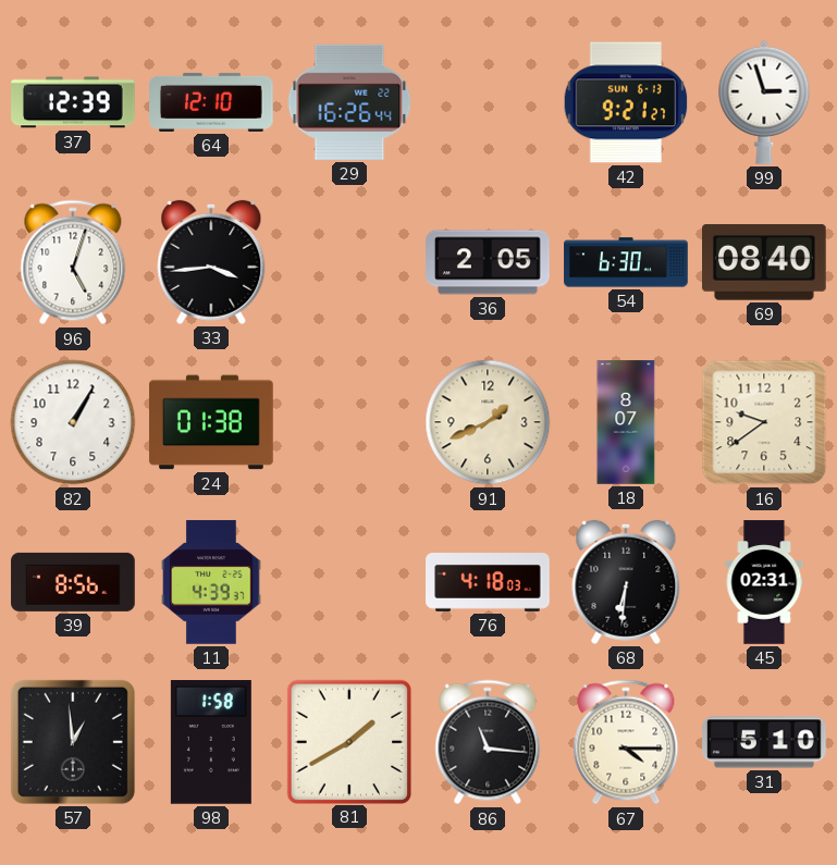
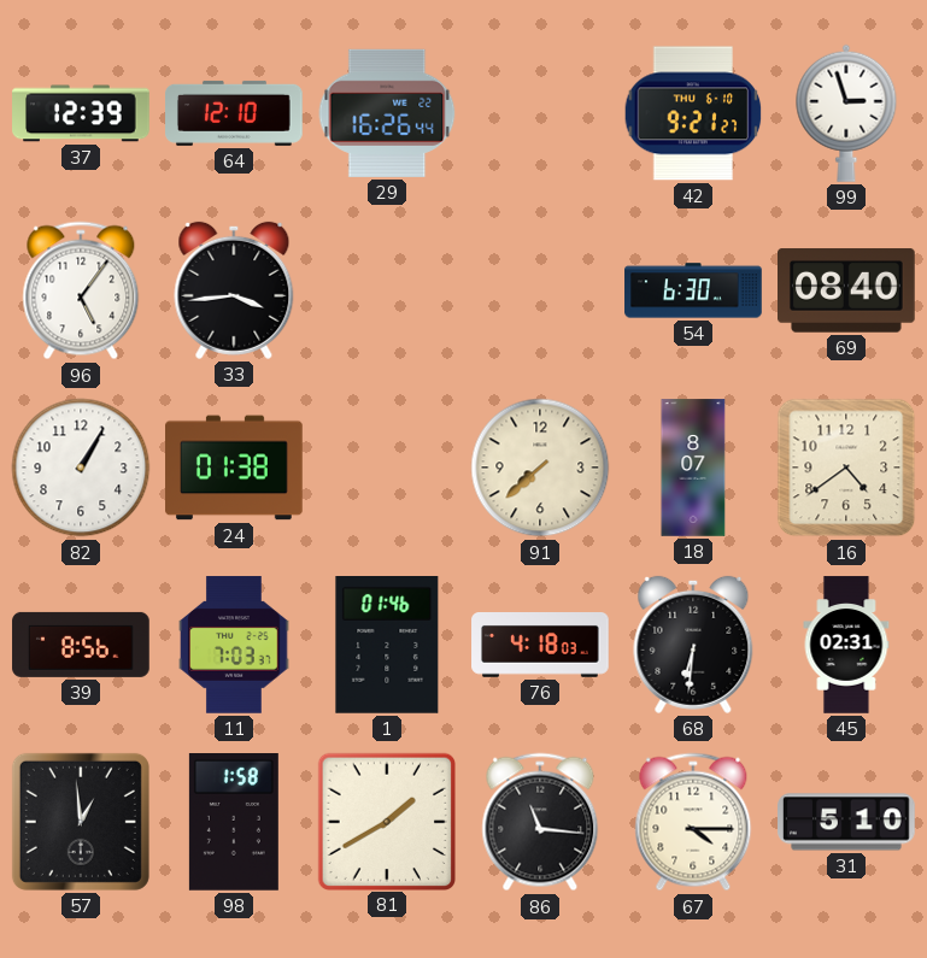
42 date: SUN 6-13 -> THU 6-10 (693, 113)
96: 5:03 -> 5:06 (81, 290)
36: 2:05 -> none (489, 262)
91: 1:41 -> 7:38 (540, 468)
16: 9:39 -> 4:39 (846, 468)
11: 4:39 -> 7:03 (234, 645)
1: none -> 01:46 (387, 646)
